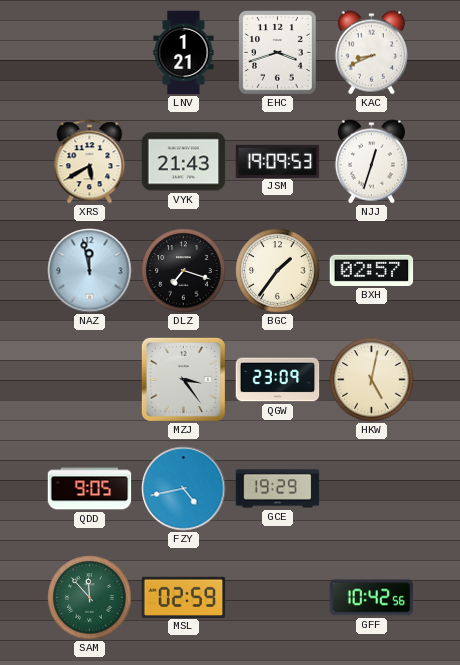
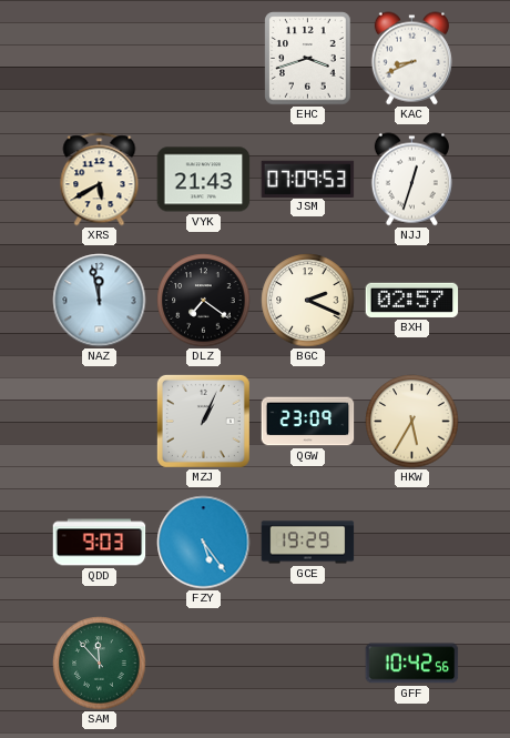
LNV: 1:21 -> none (184, 53)
JSM: 19:09 -> 07:09 (308, 179)
DLZ: 7:18 -> 7:21 (204, 301)
BGC: 1:36 -> 2:19 (308, 301)
MZJ: 3:24 -> 1:04 (203, 421)
HKW: 5:02 -> 5:35 (412, 422)
QDD: 9:05 -> 9:03 (100, 543)
FZY: 4:43 -> 5:24 (204, 543)
MSL: 02:59 -> none (184, 597)
